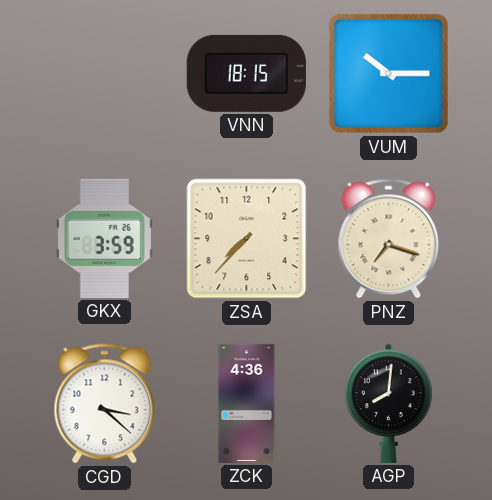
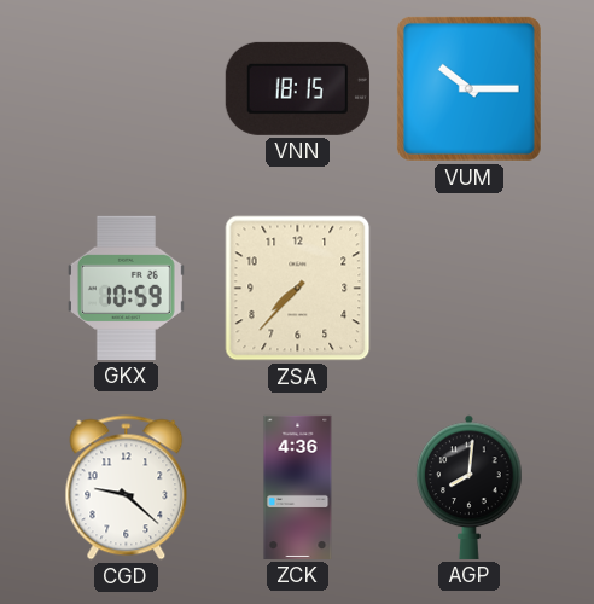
GKX: 3:59 -> 10:59 (126, 288)
PNZ: 7:18 -> none (389, 239)
CGD: 3:22 -> 9:22 (127, 488)
